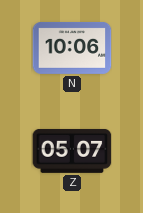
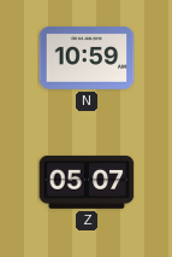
N: 10:06 -> 10:59 (87, 58)
